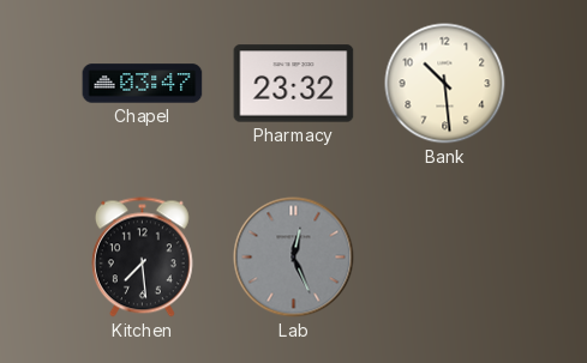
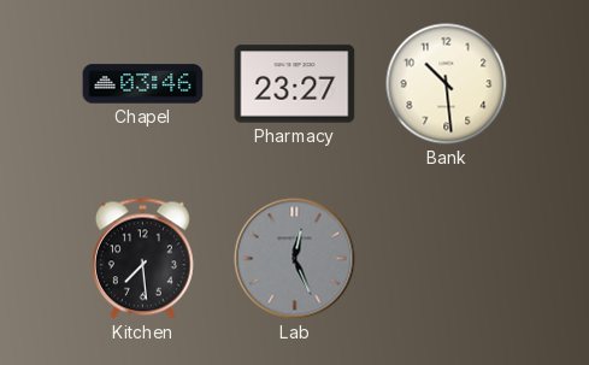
Chapel: 03:47 -> 03:46 (143, 84)
Pharmacy: 23:32 -> 23:27 (295, 84)
